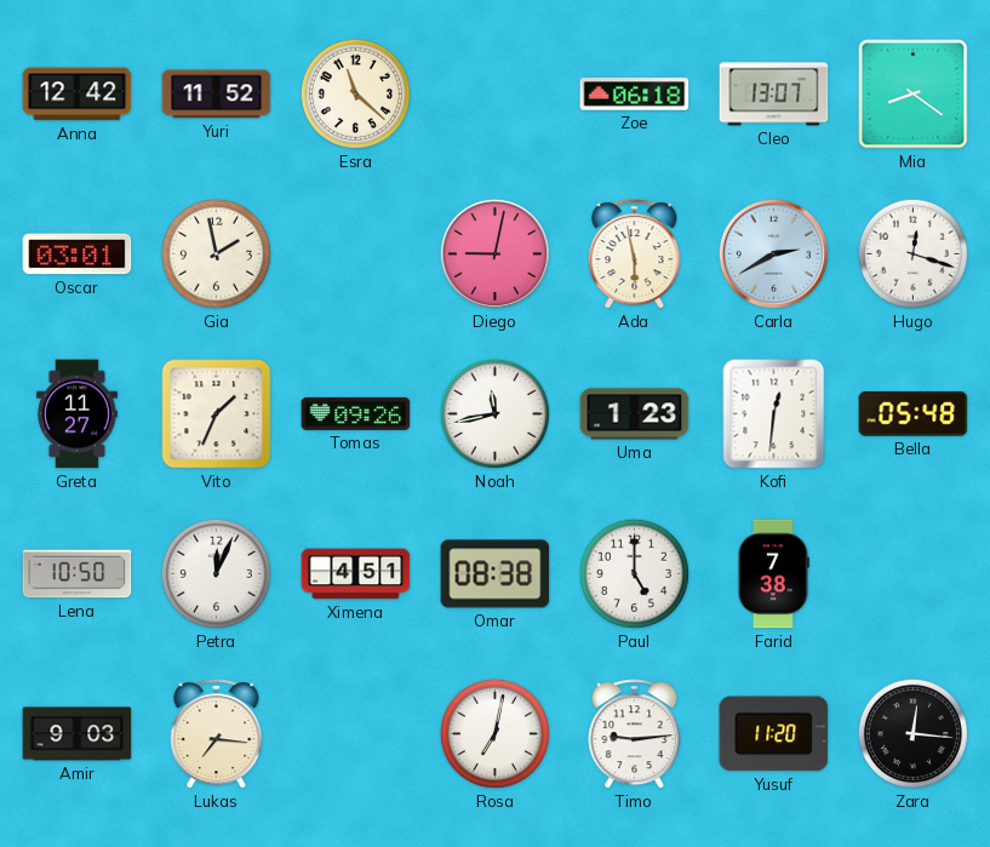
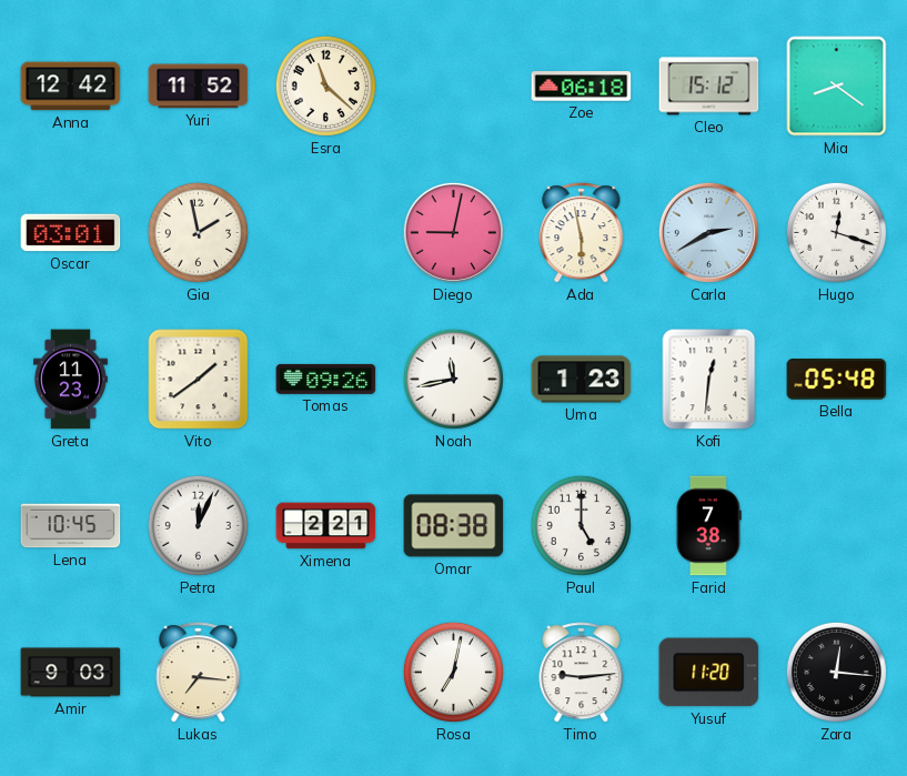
Cleo: 13:07 -> 15:12 (709, 87)
Greta: 11:27 -> 11:23 (70, 380)
Vito: 1:34 -> 1:39 (199, 380)
Lena: 10:50 -> 10:45 (71, 526)
Ximena: 4:51 -> 2:21 (326, 526)
